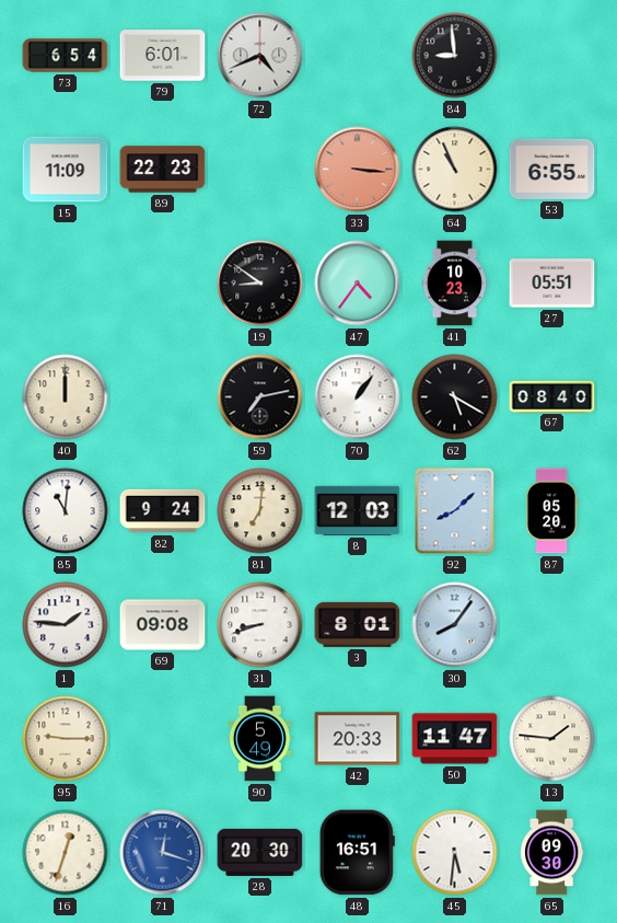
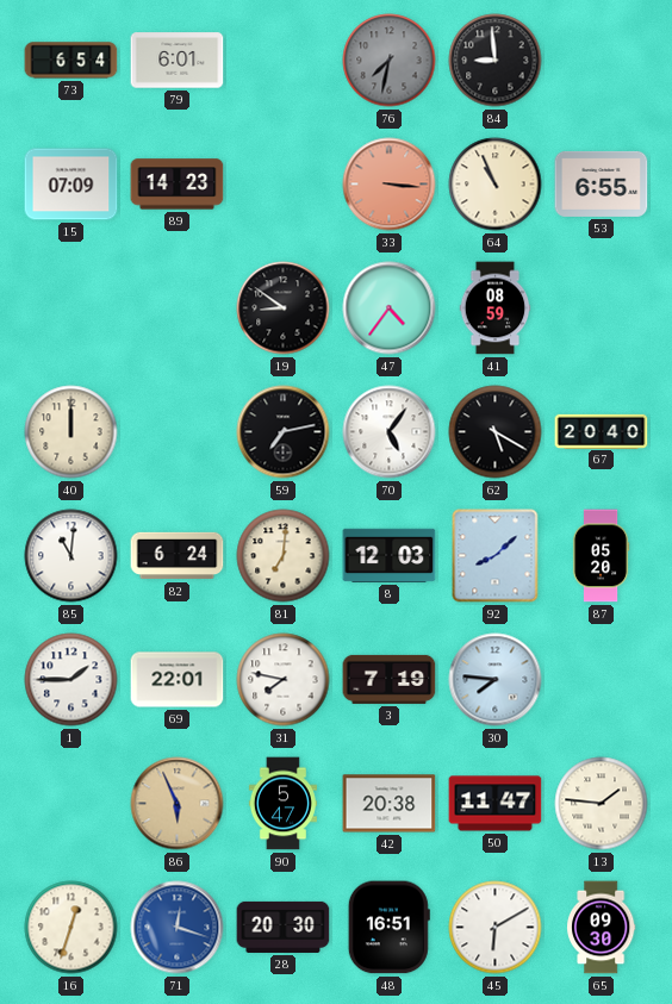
72: 4:41 -> none (260, 56)
76: none -> 7:32 (390, 61)
15: 11:09 -> 07:09 (71, 185)
89: 22:23 -> 14:23 (178, 185)
41: 10:23 -> 08:59 (496, 308)
27: 05:51 -> none (552, 284)
70: 1:06 -> 5:06 (390, 432)
67: 08:40 -> 20:40 (602, 431)
82: 9:24 -> 6:24 (178, 556)
1: 1:46 -> 1:45 (71, 680)
69: 09:08 -> 22:01 (178, 680)
31: 8:42 -> 7:47 (284, 680)
3: 8:01 -> 7:19 (390, 679)
30: 8:06 -> 7:46 (496, 680)
95: 9:15 -> none (66, 739)
86: none -> 5:56 (178, 804)
90: 5:49 -> 5:47 (282, 804)
42: 20:33 -> 20:38 (390, 804)
45: 5:31 -> 6:10 (496, 928)
